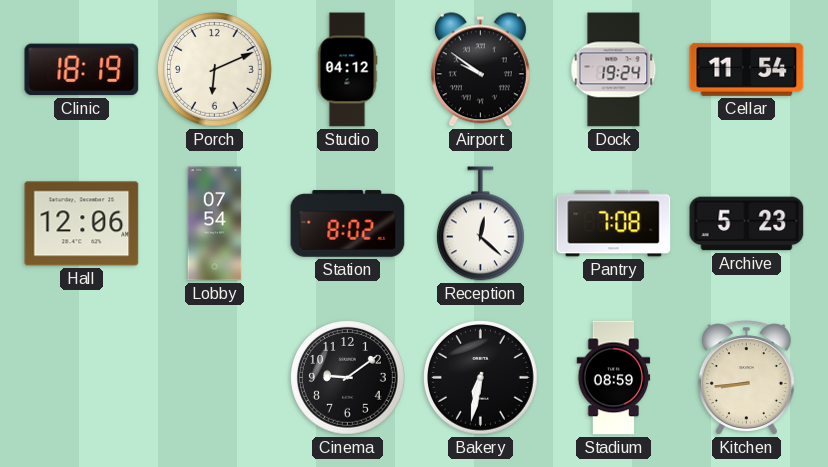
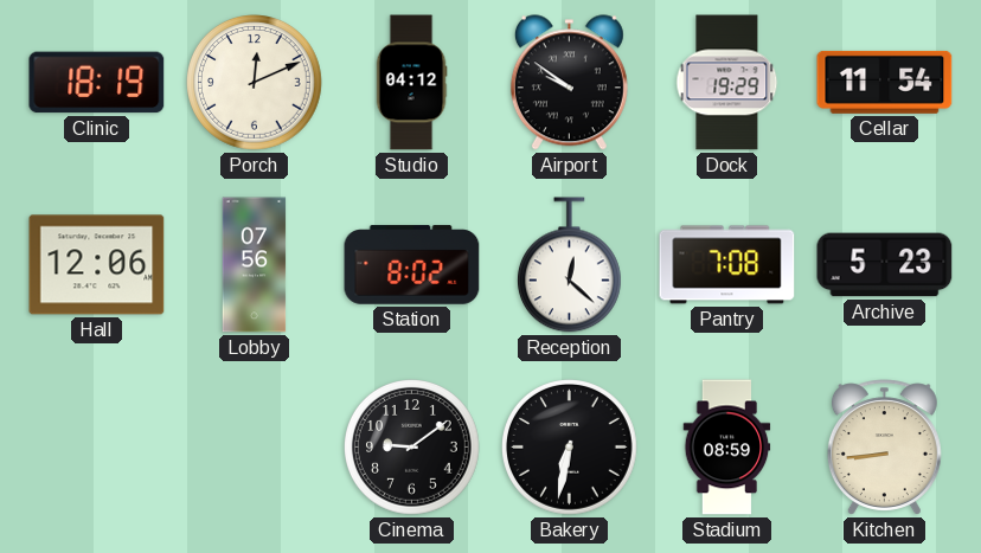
Porch: 6:11 -> 12:11 (255, 83)
Dock: 19:24 -> 19:29 (727, 83)
Lobby: 07:54 -> 07:56 (255, 265)
